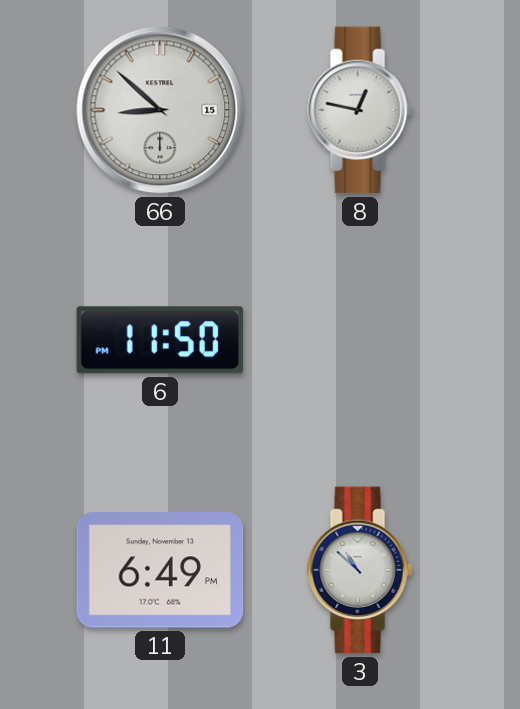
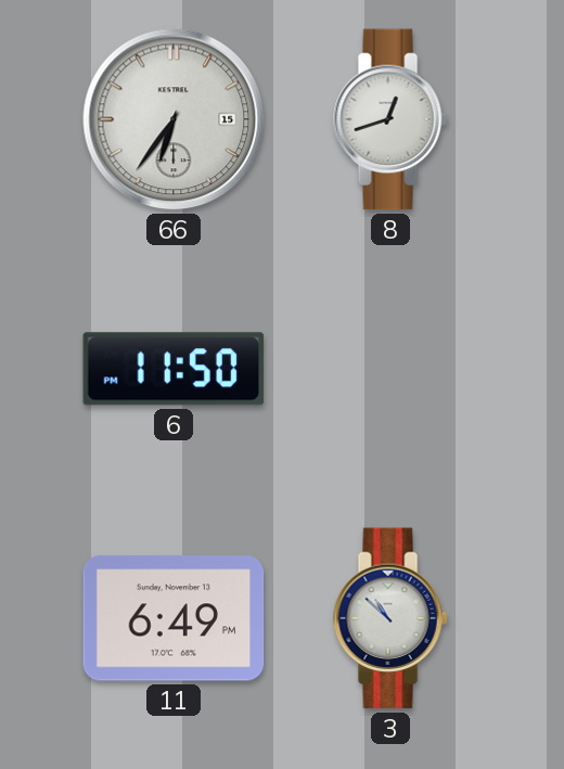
66: 8:52 -> 6:36 (174, 119)
8: 12:47 -> 12:42 (390, 119)
